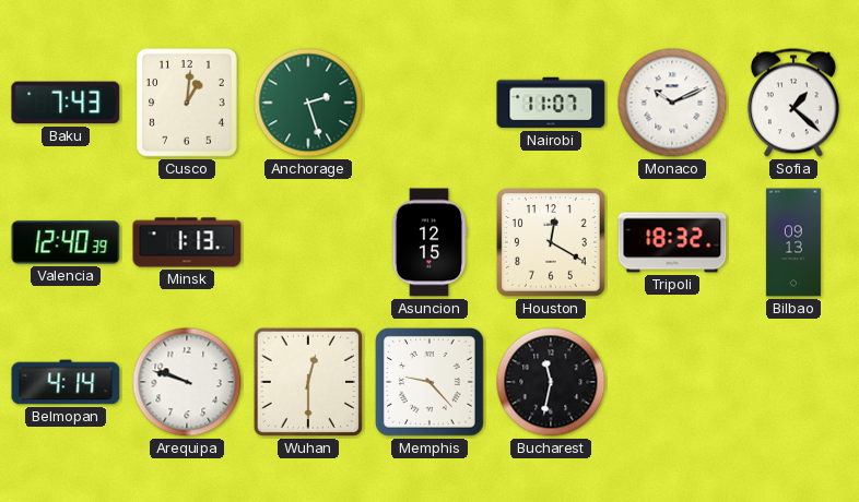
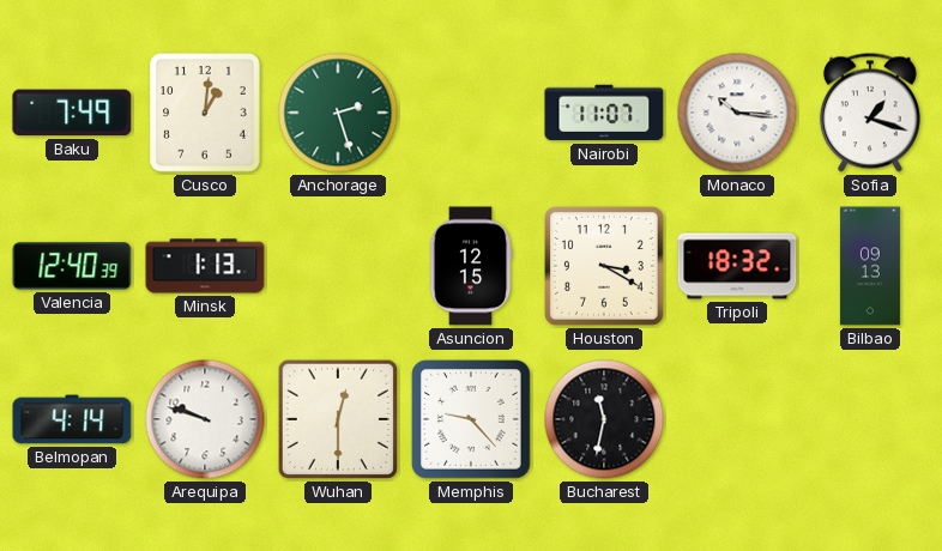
Baku: 7:43 -> 7:49 (72, 113)
Monaco: 10:11 -> 10:16 (737, 113)
Sofia: 1:22 -> 1:18 (870, 113)
Houston: 12:20 -> 3:20 (605, 267)
